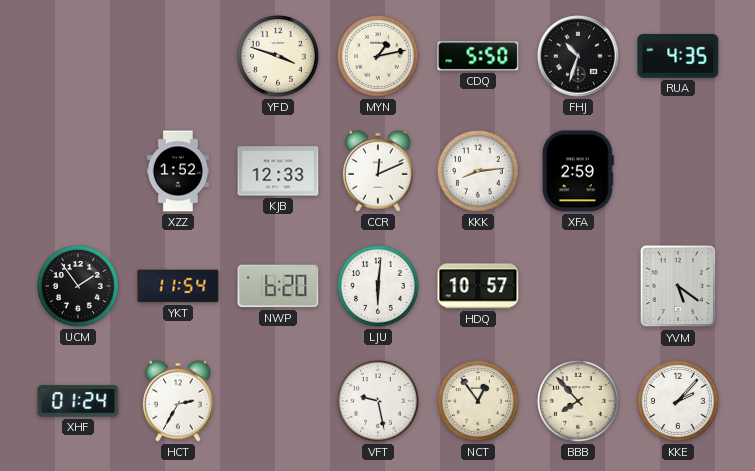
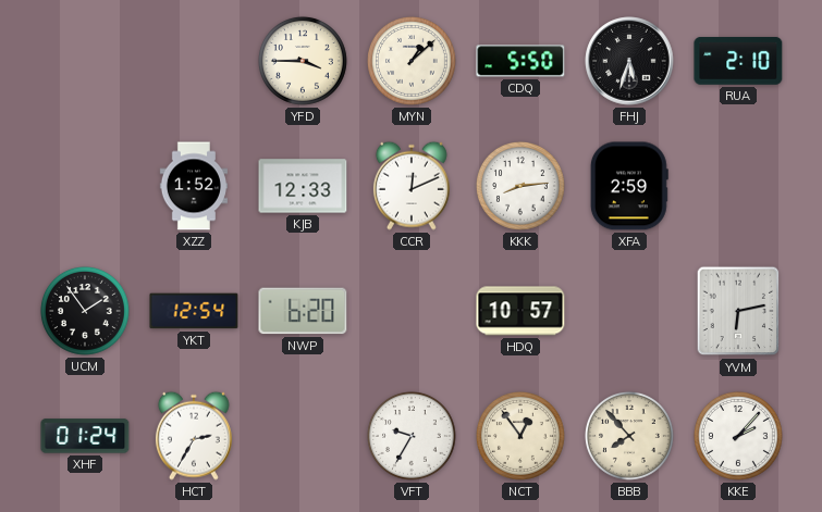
YFD: 3:48 -> 3:45 (303, 61)
MYN: 1:13 -> 1:08 (412, 61)
FHJ: 10:33 -> 5:33 (629, 61)
RUA: 4:35 -> 2:10 (738, 61)
YKT: 11:54 -> 12:54 (194, 311)
LJU: 6:01 -> none (378, 286)
YVM: 5:21 -> 6:13 (738, 311)
VFT: 9:28 -> 9:35 (412, 436)
